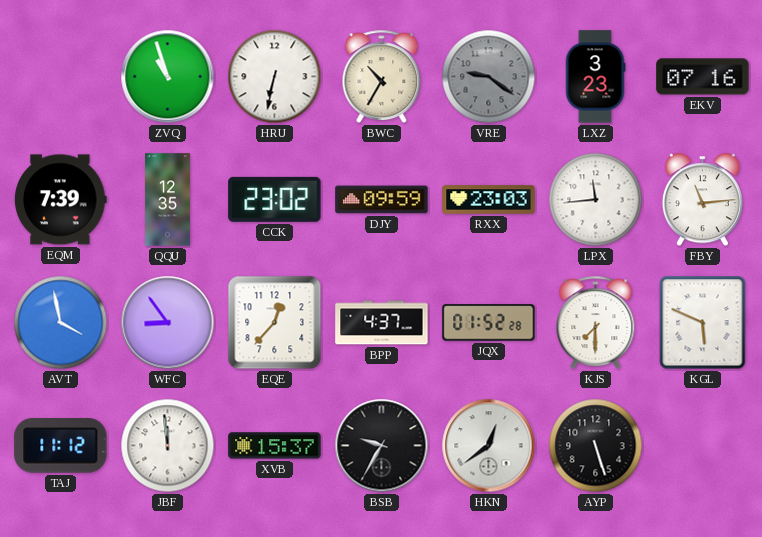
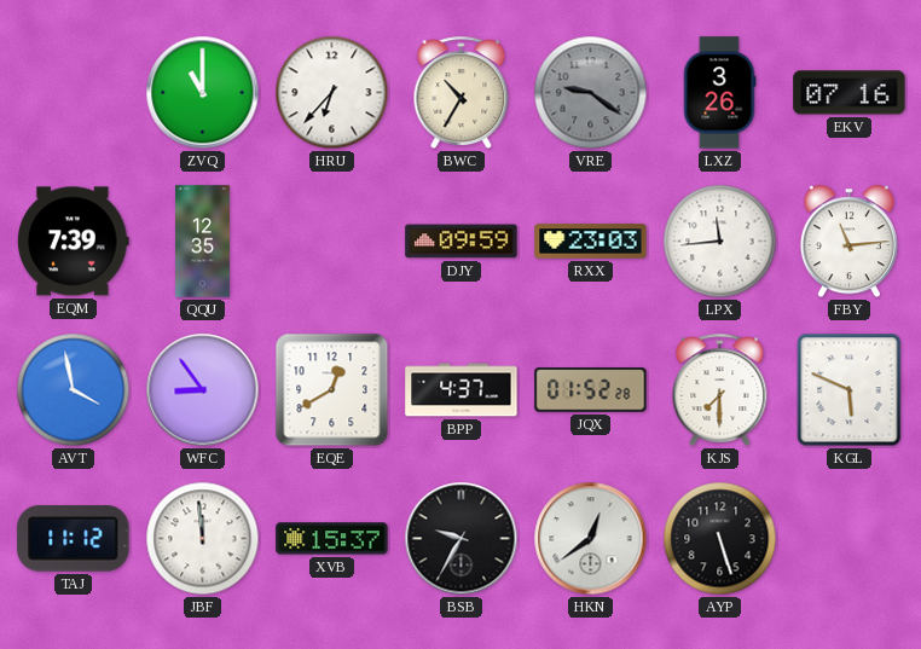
ZVQ: 10:57 -> 11:00 (203, 93)
HRU: 6:32 -> 6:37 (332, 93)
LXZ: 3:23 -> 3:26 (719, 93)
CCK: 23:02 -> none (275, 199)
EQE: 12:37 -> 12:40 (332, 390)
